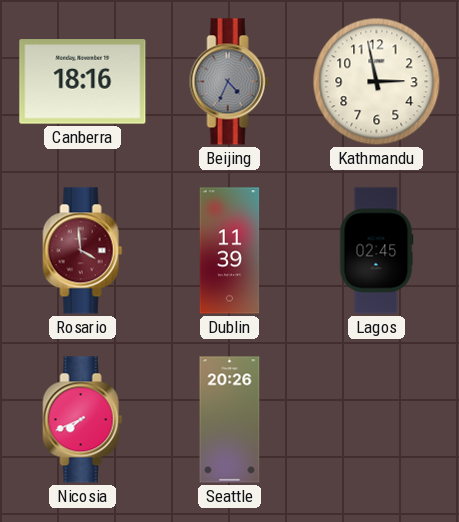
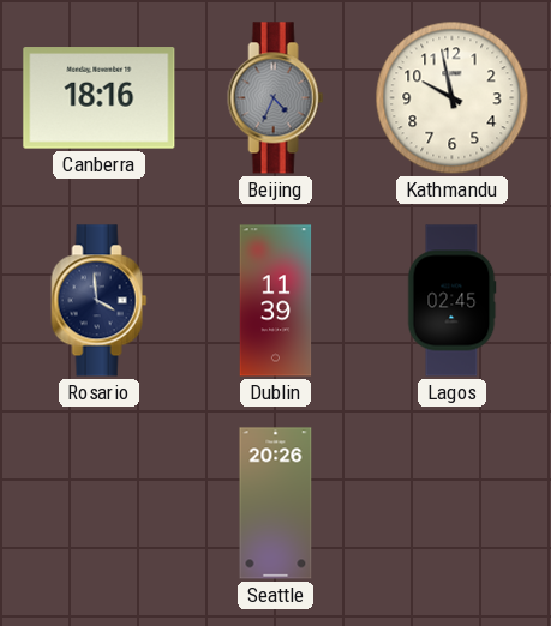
Kathmandu: 2:58 -> 9:58 (453, 98)
Rosario dial: burgundy -> navy (100, 301)
Nicosia: 7:41 -> none (83, 420)
